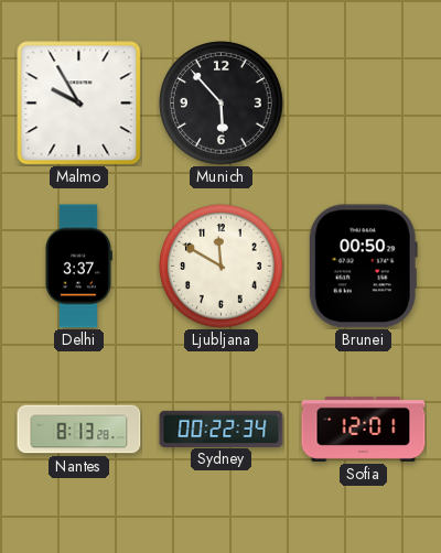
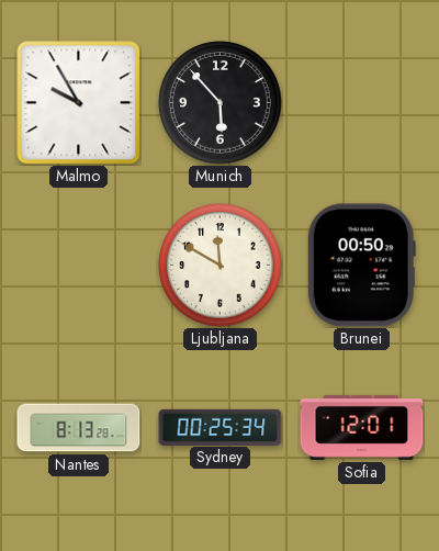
Delhi: 3:37 -> none (79, 267)
Sydney: 00:22 -> 00:25 (221, 427)
